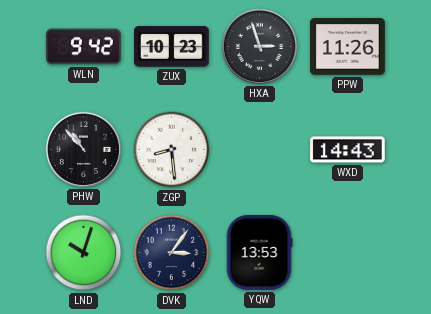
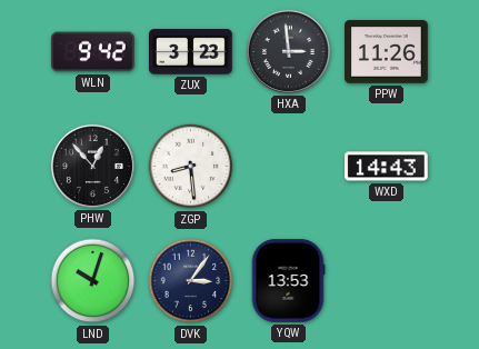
ZUX: 10:23 -> 3:23 (191, 52)
HXA: 2:57 -> 2:59 (288, 51)
PHW: 10:53 -> 12:53 (92, 166)
